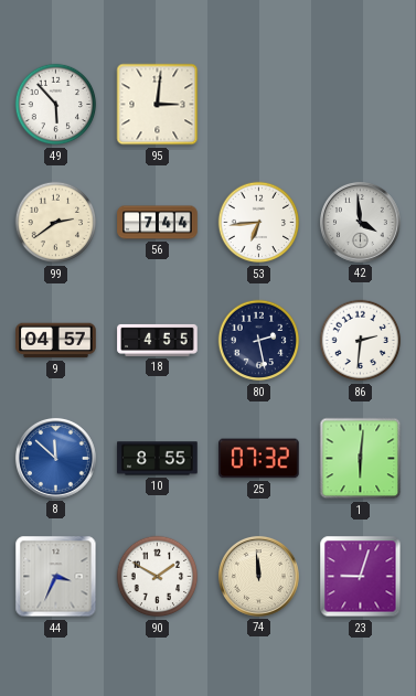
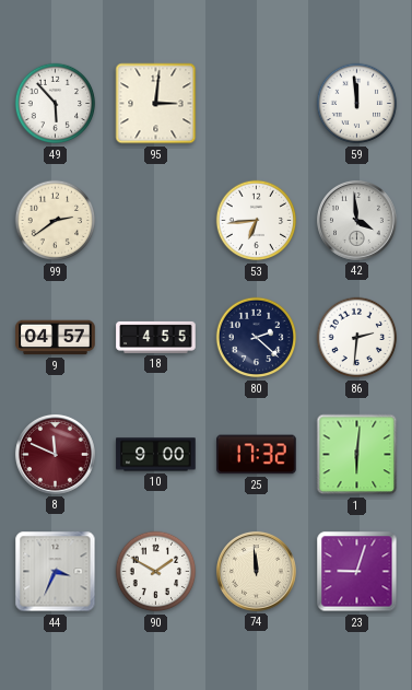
59: none -> 11:59 (357, 104)
56: 7:44 -> none (158, 223)
80: 2:28 -> 2:22 (257, 338)
8: 11:52 -> 11:49 (55, 454)
8 dial: blue -> burgundy (55, 454)
10: 8:55 -> 9:00 (156, 455)
25: 07:32 -> 17:32 (257, 455)
